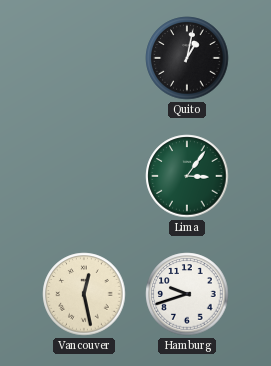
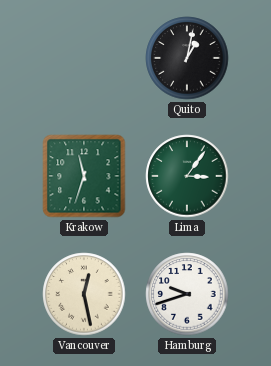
Krakow: none -> 11:33 (84, 176)
